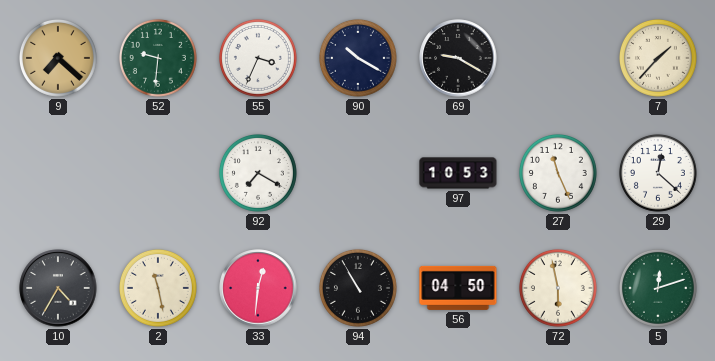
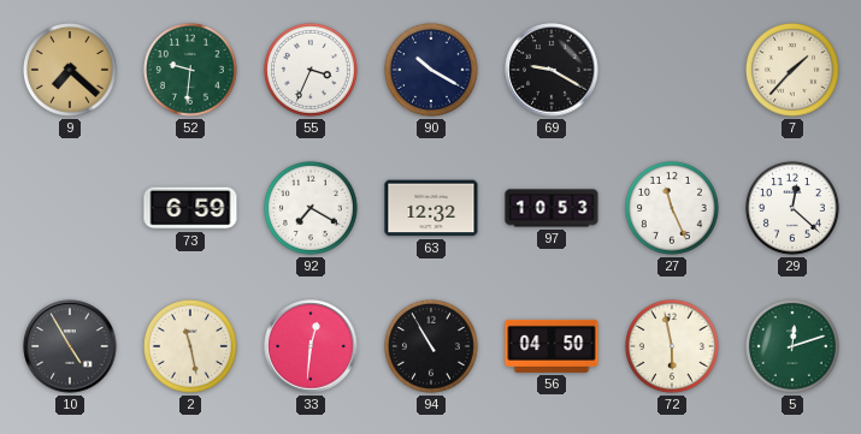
73: none -> 6:59 (190, 208)
63: none -> 12:32 (431, 208)
10: 4:35 -> 4:55 (70, 346)
